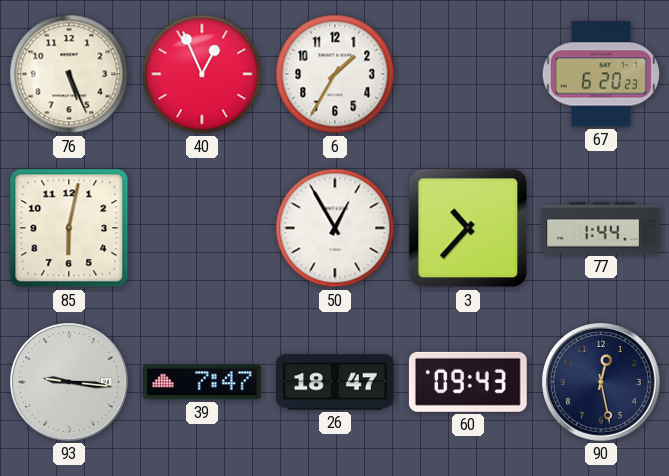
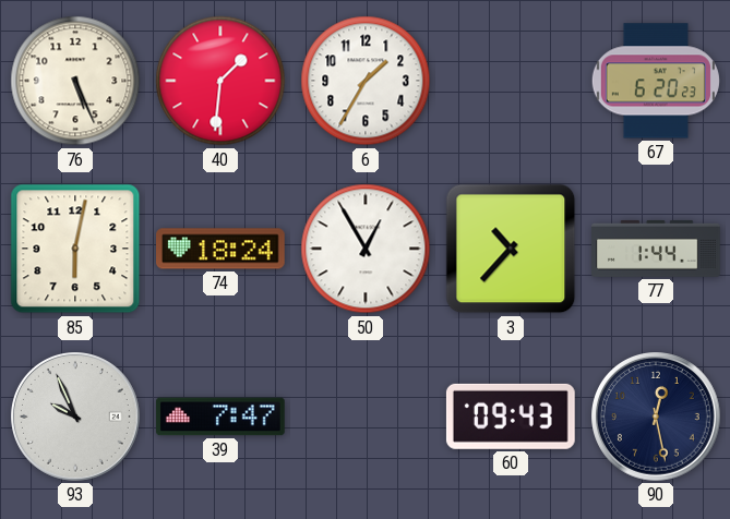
40: 12:56 -> 1:31 (220, 81)
74: none -> 18:24 (222, 249)
93: 9:16 -> 9:56 (76, 418)
26: 18:47 -> none (335, 382)
